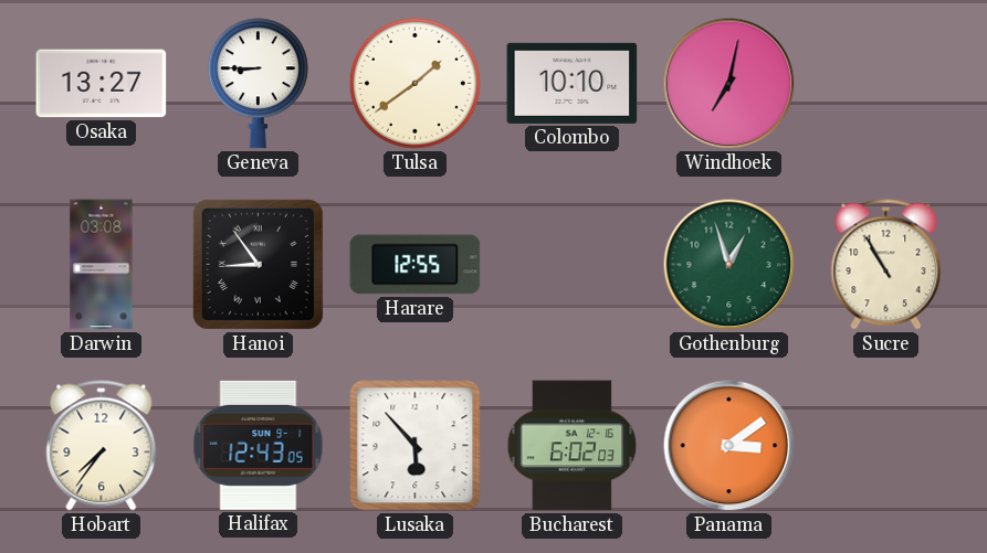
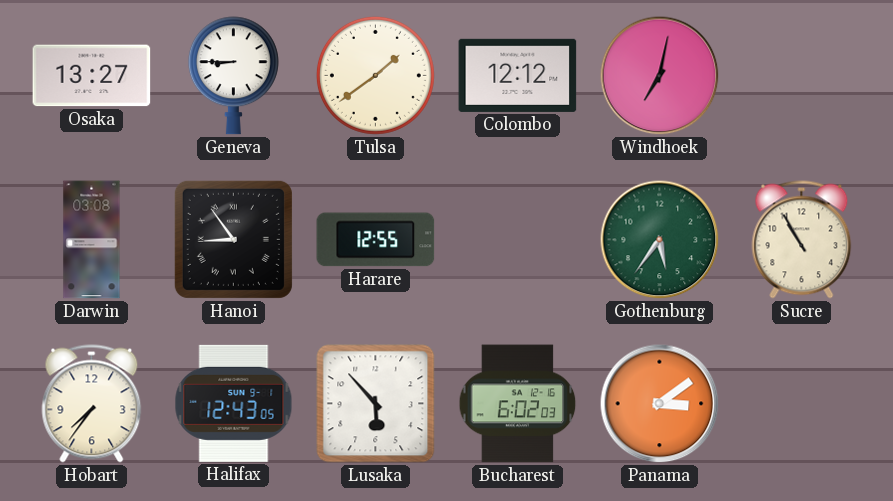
Colombo: 10:10 -> 12:12 (518, 75)
Gothenburg: 12:57 -> 5:36 (660, 240)
